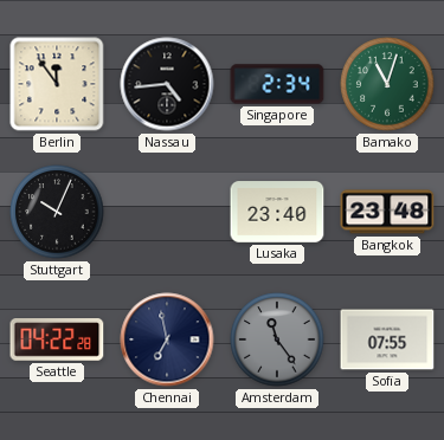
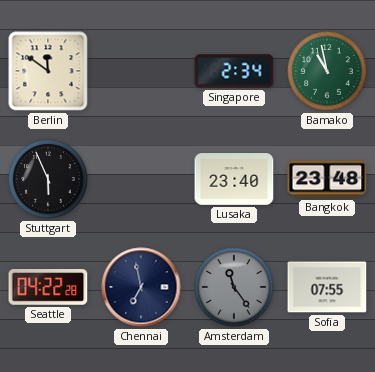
Berlin: 11:54 -> 11:51 (48, 71)
Nassau: 4:44 -> none (167, 84)
Bamako: 11:03 -> 10:58 (327, 71)
Stuttgart: 10:04 -> 5:56 (48, 179)
